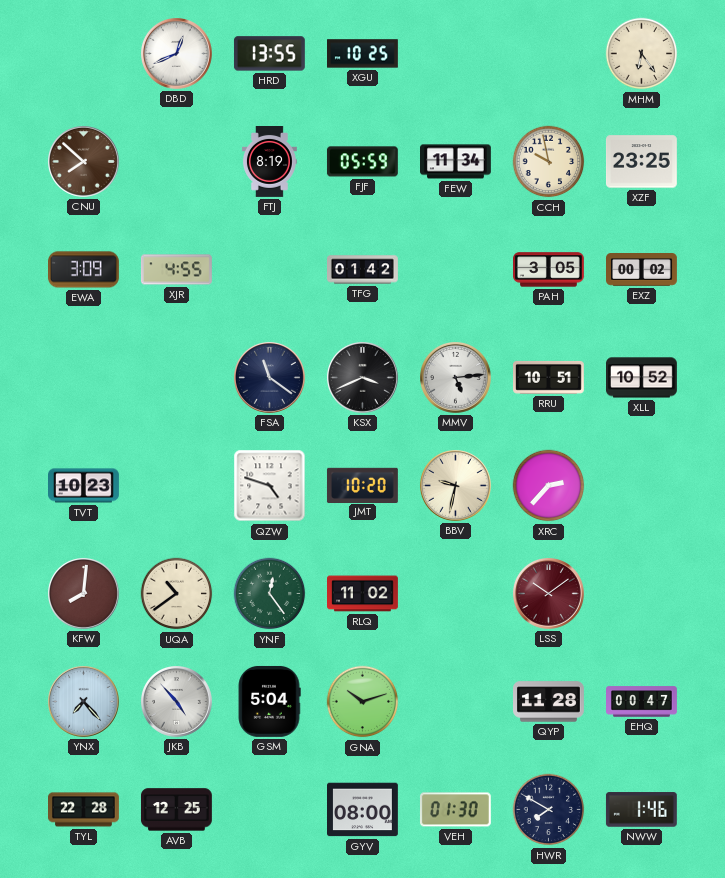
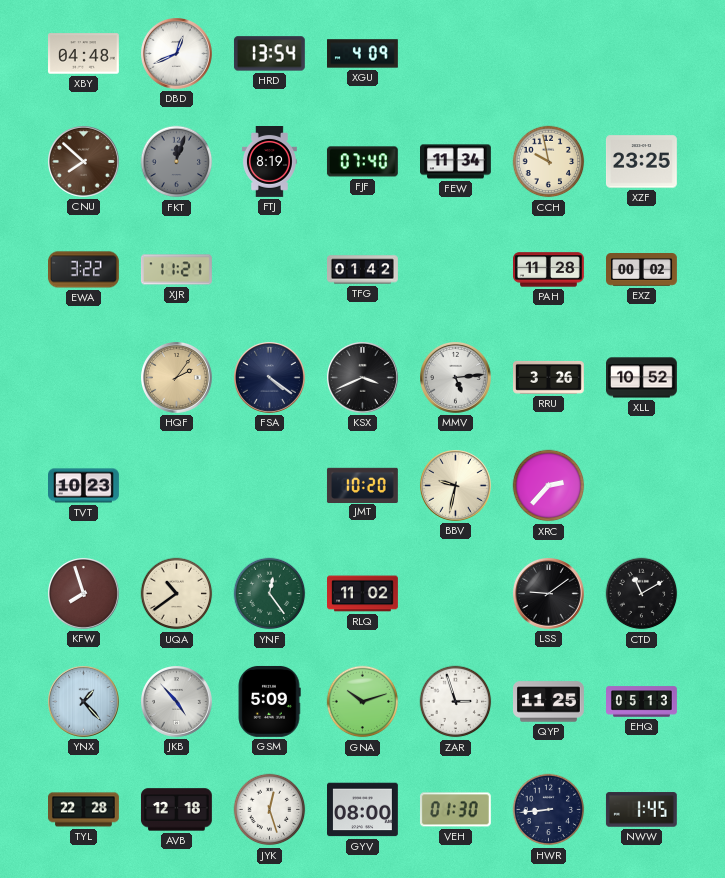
XBY: none -> 04:48 (84, 54)
HRD: 13:55 -> 13:54 (269, 54)
XGU: 10:25 -> 4:09 (363, 54)
MHM: 6:24 -> none (642, 54)
FKT: none -> 12:03 (177, 162)
FJF: 05:59 -> 07:40 (362, 162)
EWA: 3:09 -> 3:22 (84, 270)
XJR: 4:55 -> 11:21 (176, 270)
PAH: 3:05 -> 11:28 (549, 270)
HQF: none -> 2:06 (177, 378)
FSA: 11:21 -> 4:21 (270, 378)
RRU: 10:51 -> 3:26 (549, 377)
QZW: 4:48 -> none (270, 486)
KFW: 8:01 -> 7:57 (84, 594)
LSS: 10:09 -> 9:09 (549, 594)
LSS dial: burgundy -> black (549, 594)
CTD: none -> 11:10 (642, 594)
YNX: 7:23 -> 1:23 (84, 702)
GSM: 5:04 -> 5:09 (269, 701)
ZAR: none -> 2:57 (456, 702)
QYP: 11:28 -> 11:25 (549, 702)
EHQ: 00:47 -> 05:13 (642, 702)
AVB: 12:25 -> 12:18 (176, 810)
JYK: none -> 12:27 (270, 810)
HWR: 7:50 -> 8:44 (549, 810)
NWW: 1:46 -> 1:45 (641, 810)
